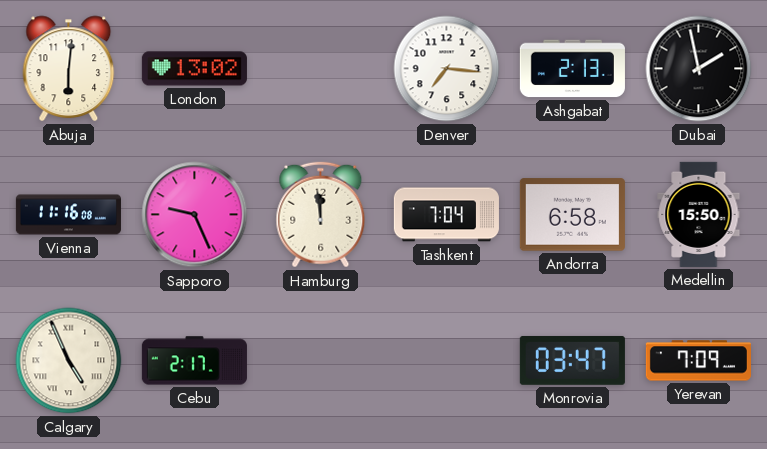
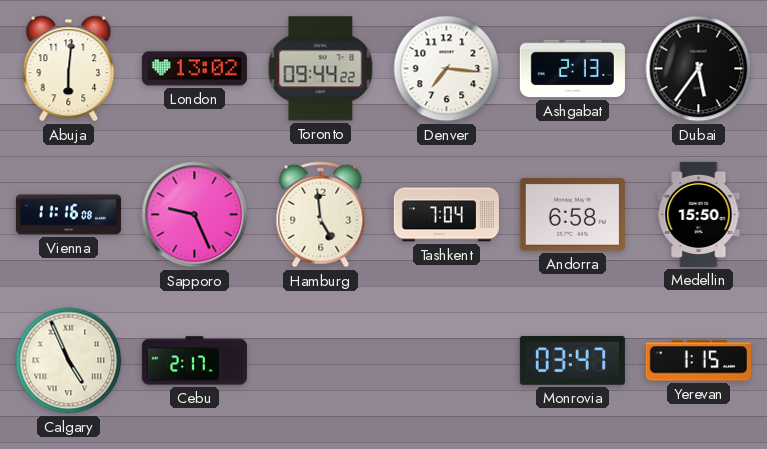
Toronto: none -> 09:44 (321, 69)
Dubai: 1:58 -> 5:36 (699, 69)
Hamburg: 11:59 -> 4:59 (321, 215)
Yerevan: 7:09 -> 1:15 (698, 361)
